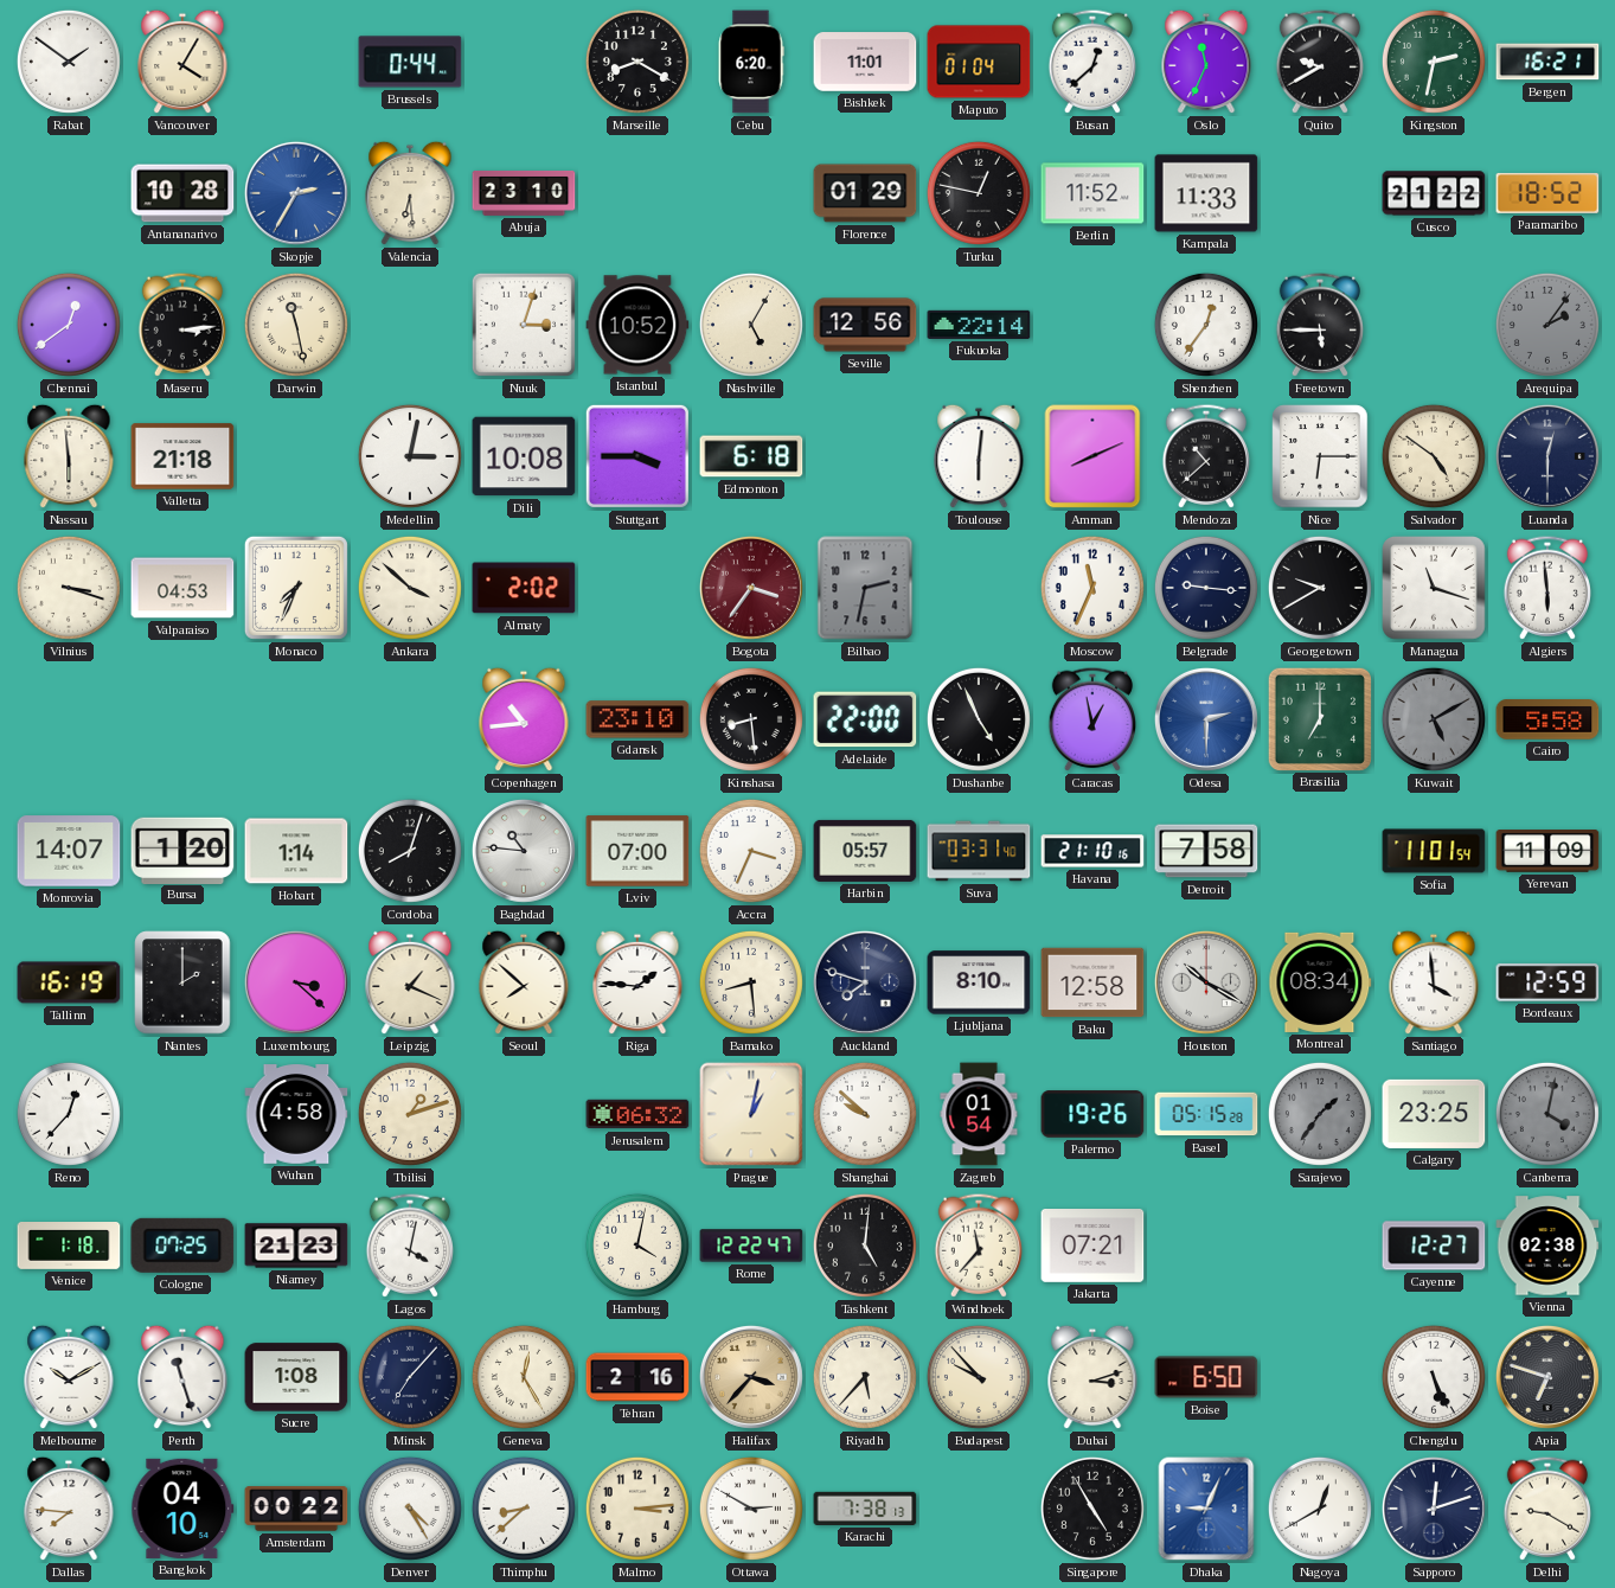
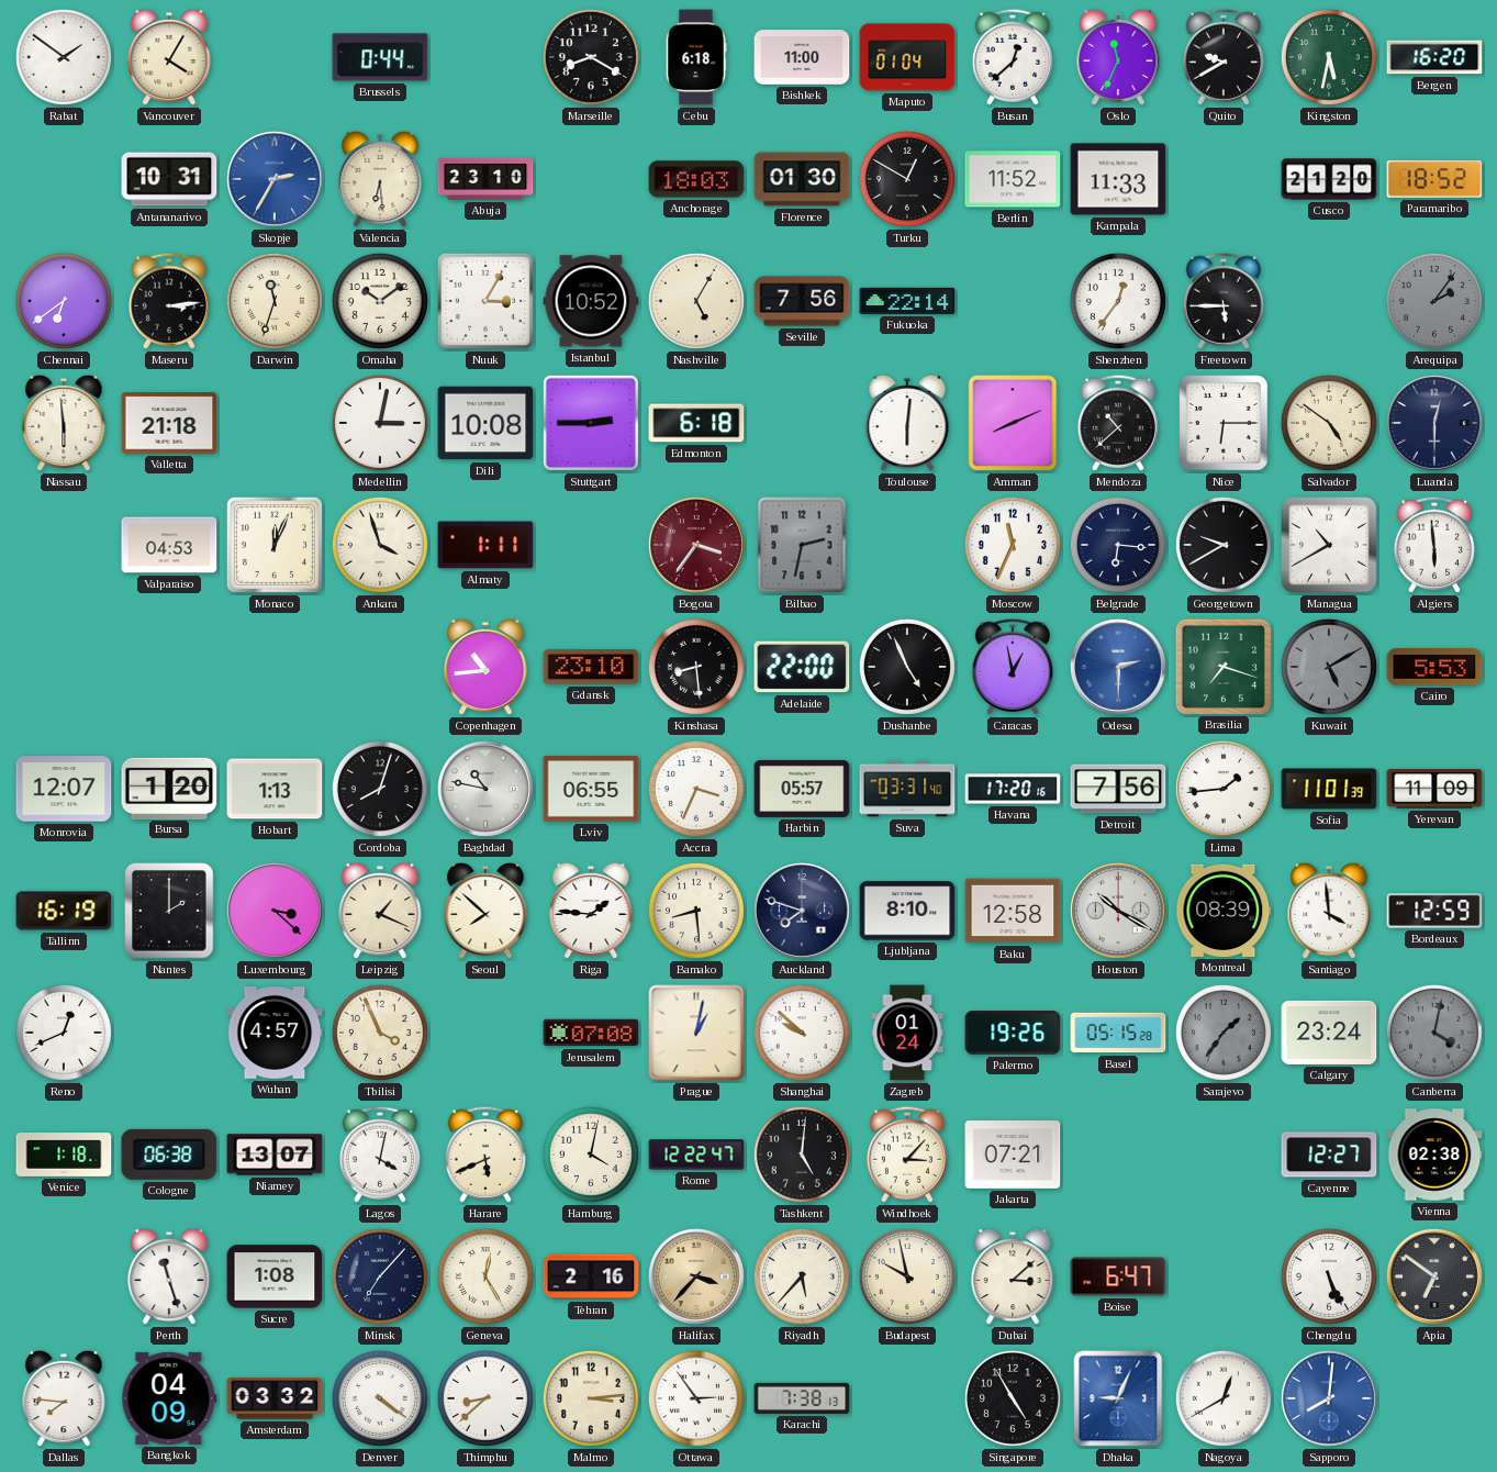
Cebu: 6:20 -> 6:18 (696, 57)
Bishkek: 11:01 -> 11:00 (802, 57)
Kingston: 2:32 -> 5:32 (1329, 57)
Bergen: 16:21 -> 16:20 (1434, 57)
Antananarivo: 10:28 -> 10:31 (169, 179)
Anchorage: none -> 18:03 (696, 179)
Florence: 01:29 -> 01:30 (802, 179)
Turku: 12:47 -> 12:50 (907, 179)
Cusco: 21:22 -> 21:20 (1329, 179)
Chennai: 12:39 -> 6:39 (64, 301)
Darwin: 11:28 -> 11:33 (275, 301)
Omaha: none -> 10:09 (380, 301)
Nuuk: 3:03 -> 3:05 (485, 301)
Seville: 12:56 -> 7:56 (802, 301)
Stuttgart: 3:45 -> 2:45 (591, 423)
Vilnius: 3:18 -> none (69, 588)
Monaco: 7:34 -> 12:04 (275, 545)
Ankara: 3:52 -> 3:57 (380, 545)
Almaty: 2:02 -> 1:11 (485, 545)
Belgrade: 9:16 -> 6:16 (1118, 545)
Managua: 11:18 -> 10:40 (1330, 546)
Brasilia: 7:00 -> 7:18 (1222, 666)
Cairo: 5:58 -> 5:53 (1434, 667)
Monrovia: 14:07 -> 12:07 (64, 789)
Hobart: 1:14 -> 1:13 (275, 789)
Baghdad: 10:46 -> 10:47 (485, 789)
Lviv: 07:00 -> 06:55 (591, 789)
Havana: 21:10 -> 17:20 (1013, 789)
Detroit: 7:58 -> 7:56 (1118, 789)
Lima: none -> 1:44 (1224, 789)
Sofia: 11:01:54 -> 11:01:39 (1329, 789)
Montreal: 08:34 -> 08:39 (1224, 911)
Reno: 12:37 -> 12:41 (64, 1033)
Wuhan: 4:58 -> 4:57 (275, 1033)
Tbilisi: 1:12 -> 3:56 (380, 1033)
Jerusalem: 06:32 -> 07:08 (591, 1033)
Zagreb: 01:54 -> 01:24 (907, 1033)
Calgary: 23:25 -> 23:24 (1329, 1033)
Cologne: 07:25 -> 06:38 (169, 1155)
Niamey: 21:23 -> 13:07 (275, 1155)
Harare: none -> 5:41 (484, 1155)
Windhoek: 11:37 -> 3:07 (906, 1155)
Melbourne: 10:10 -> none (69, 1377)
Budapest: 9:53 -> 9:58 (907, 1276)
Dubai: 3:12 -> 3:08 (1013, 1276)
Boise: 6:50 -> 6:47 (1118, 1276)
Apia: 6:48 -> 6:51 (1434, 1276)
Bangkok: 04:10 -> 04:09 (169, 1398)
Amsterdam: 00:22 -> 03:32 (275, 1398)
Denver: 4:25 -> 4:21 (380, 1398)
Ottawa: 2:50 -> 2:54 (696, 1398)
Sapporo: 12:12 -> 8:01 (1329, 1398)
Sapporo dial: navy -> blue (1329, 1398)
Delhi: 9:20 -> none (1546, 1509)
